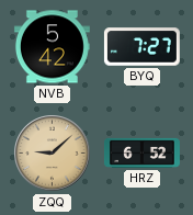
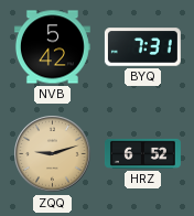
BYQ: 7:27 -> 7:31 (142, 47)
ZQQ: 9:08 -> 9:12 (53, 154)
